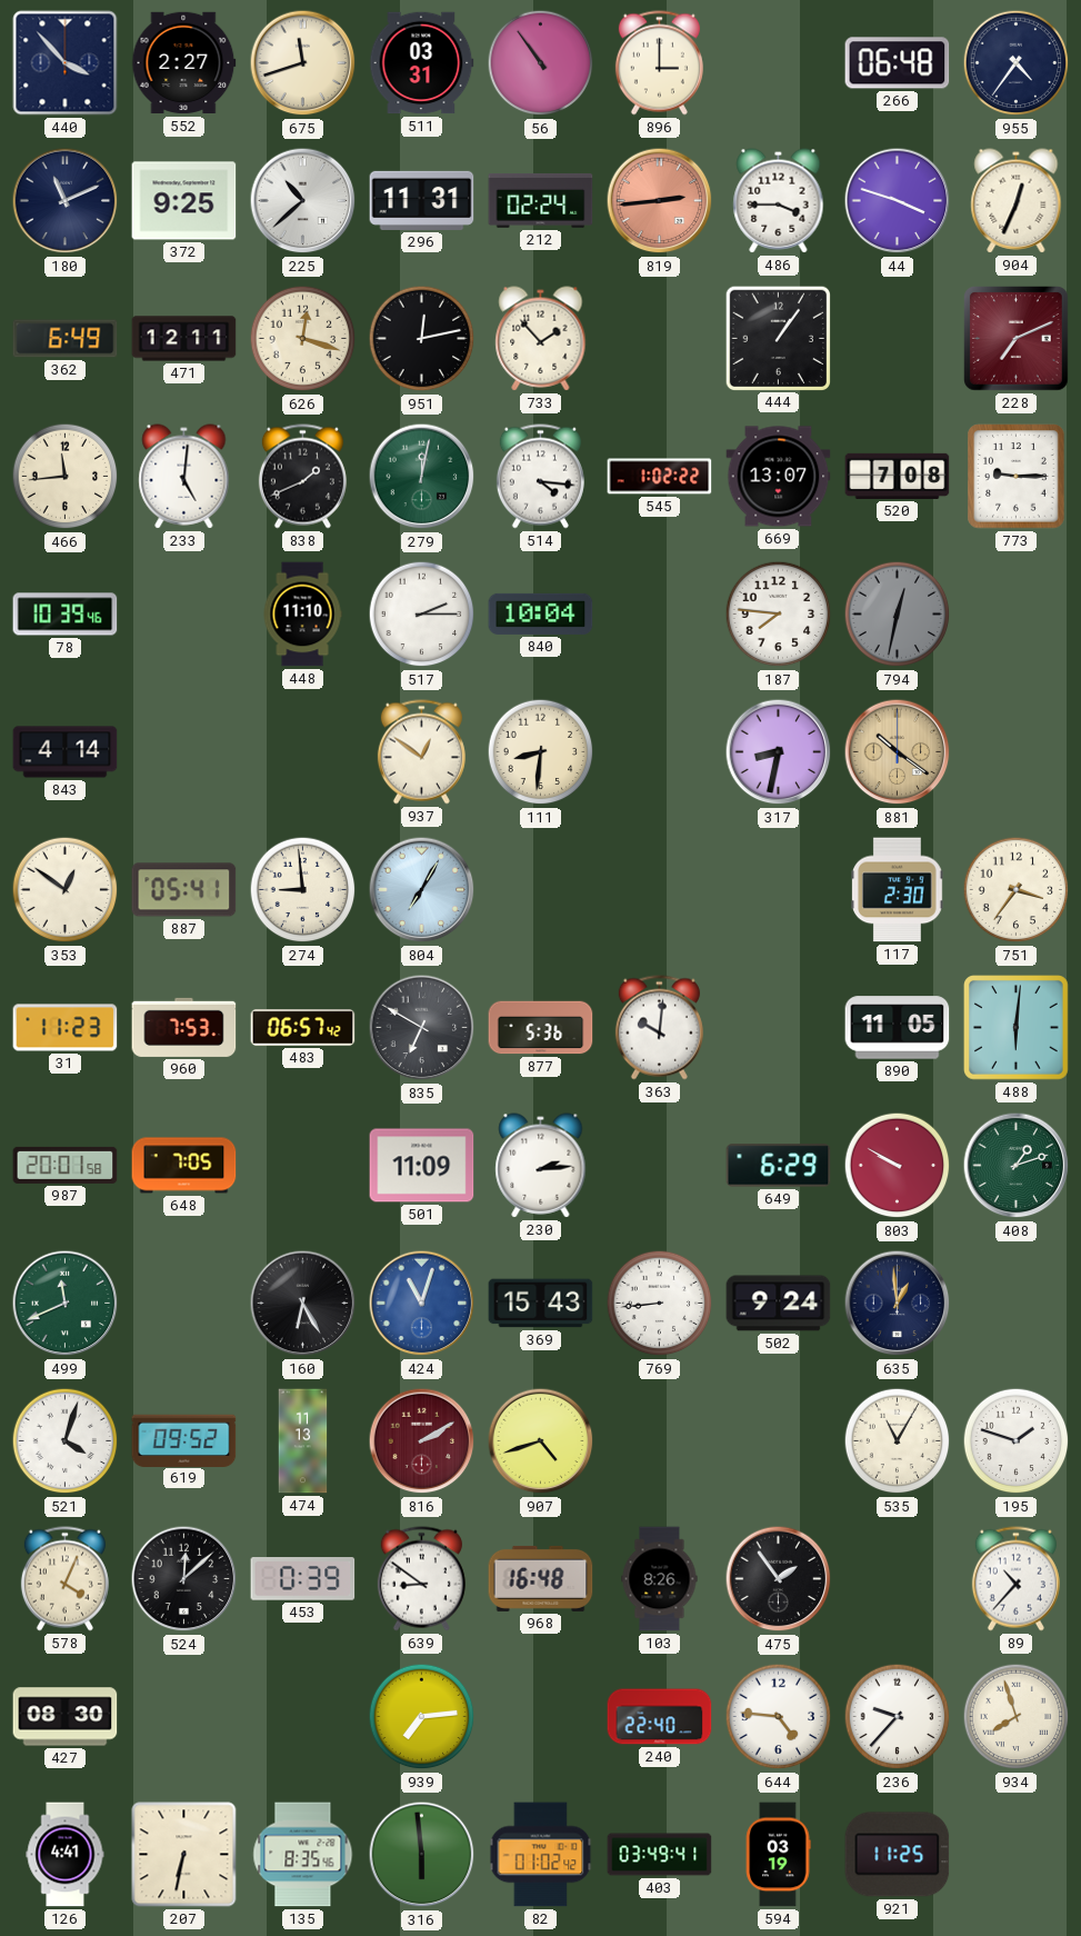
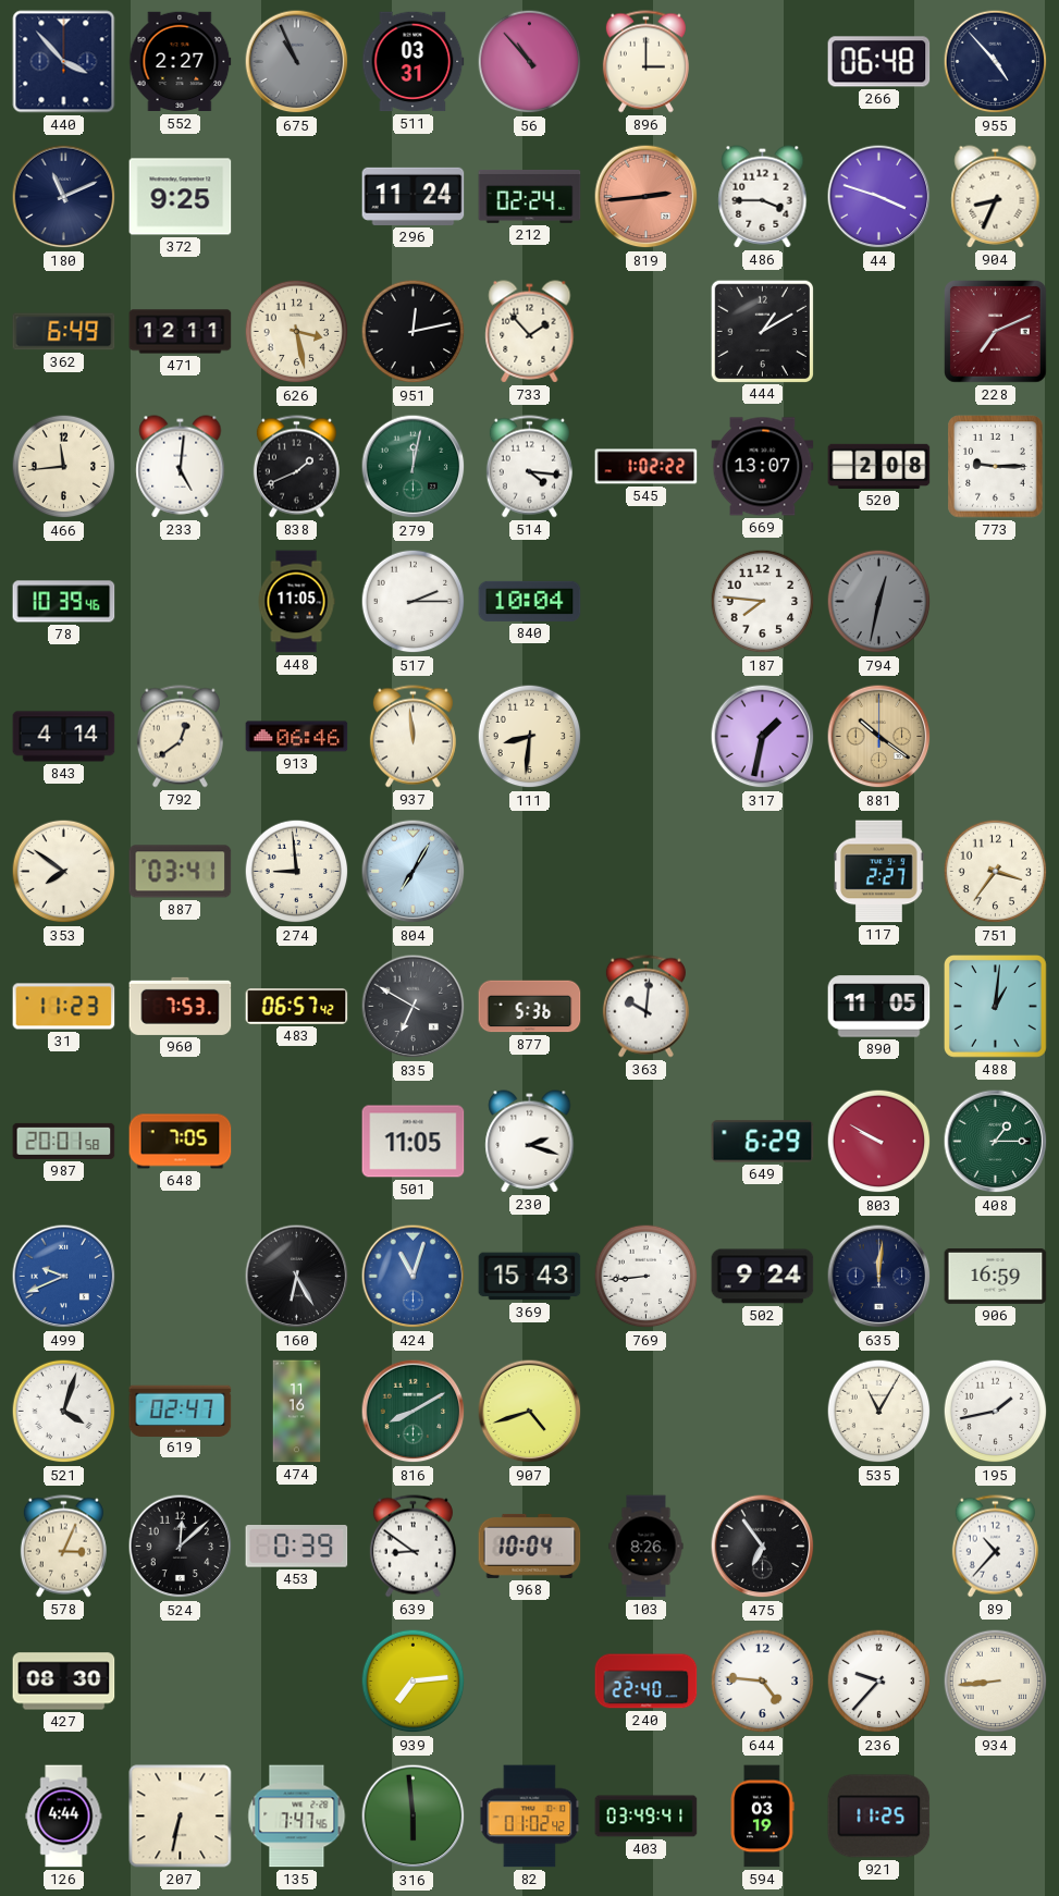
675: 11:42 -> 10:56 (297, 62)
675 dial: cream -> grey (297, 62)
56: 10:54 -> 10:53 (530, 62)
955: 4:36 -> 4:53 (996, 62)
225: 10:38 -> none (303, 201)
296: 11:31 -> 11:24 (414, 196)
904: 12:34 -> 8:34 (996, 197)
626: 12:18 -> 3:28 (297, 332)
444: 1:06 -> 1:10 (762, 331)
520: 7:08 -> 2:08 (879, 466)
448: 11:10 -> 11:05 (296, 602)
792: none -> 12:39 (180, 737)
913: none -> 06:46 (297, 737)
937: 12:51 -> 11:59 (412, 737)
317: 8:32 -> 1:32 (763, 737)
353: 12:51 -> 7:51 (64, 872)
887: 05:41 -> 03:41 (181, 872)
117: 2:30 -> 2:27 (879, 872)
488: 6:01 -> 1:01 (996, 1007)
501: 11:09 -> 11:05 (414, 1142)
230: 2:14 -> 2:18 (530, 1142)
408: 1:12 -> 1:15 (996, 1142)
499: 11:41 -> 9:41 (64, 1277)
499 dial: green -> blue (64, 1277)
635: 12:59 -> 12:01 (879, 1277)
906: none -> 16:59 (996, 1276)
619: 09:52 -> 02:47 (181, 1411)
474: 11:13 -> 11:16 (297, 1412)
816: 2:10 -> 8:10 (414, 1412)
816 dial: burgundy -> green (414, 1412)
195: 1:48 -> 1:43 (996, 1412)
578: 4:04 -> 3:04 (63, 1547)
968: 16:48 -> 10:04 (530, 1546)
475: 1:54 -> 6:54 (763, 1547)
934: 7:57 -> 8:44 (996, 1682)
126: 4:41 -> 4:44 (64, 1817)
135: 8:35 -> 7:47 (297, 1817)
